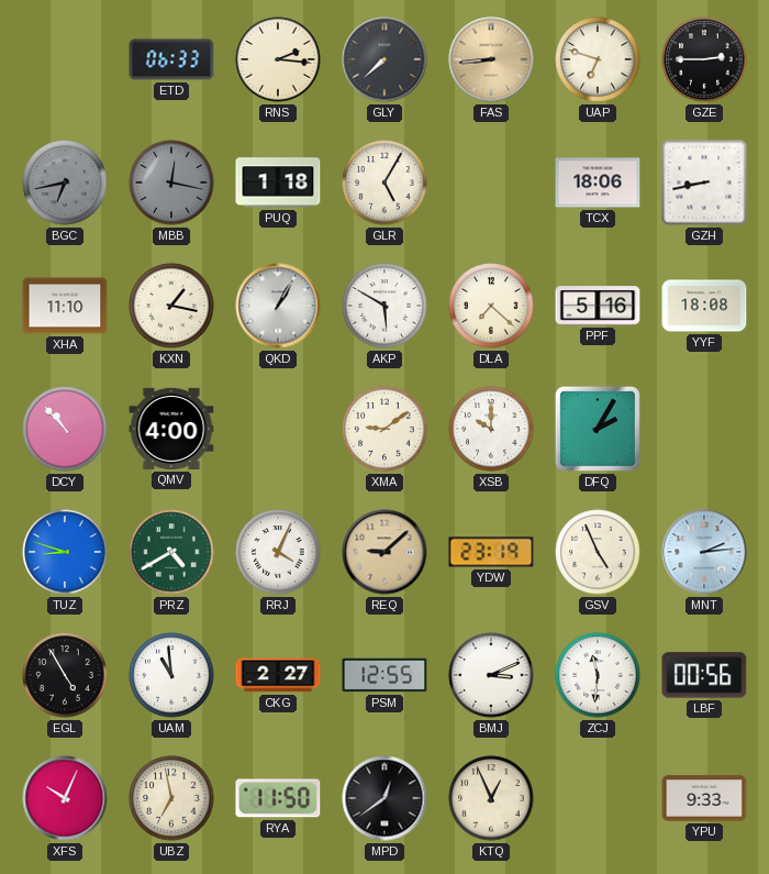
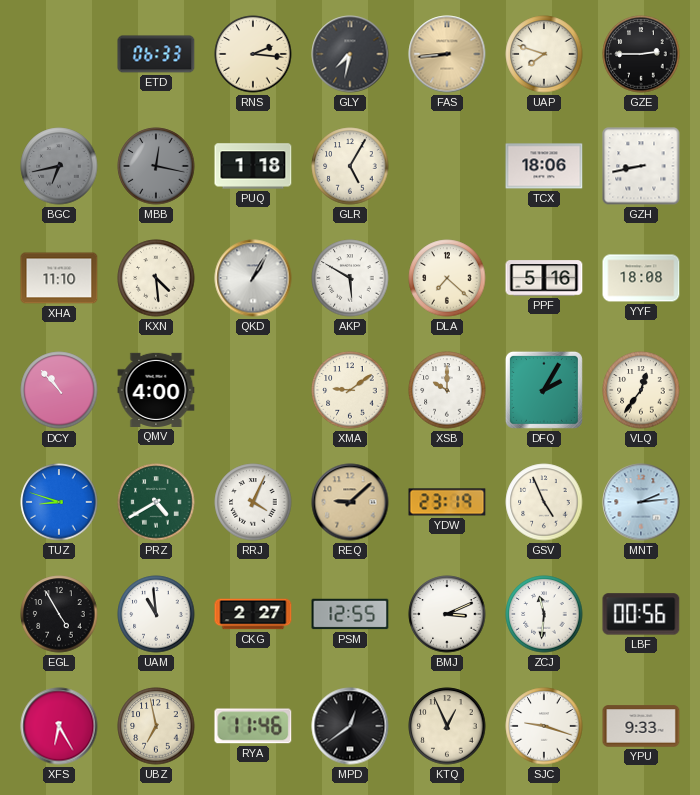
GLY: 7:38 -> 7:32 (350, 54)
UAP: 6:48 -> 7:48 (544, 54)
KXN: 1:17 -> 4:29 (156, 278)
VLQ: none -> 12:36 (641, 390)
XFS: 10:04 -> 6:25 (59, 726)
RYA: 11:50 -> 11:46 (253, 726)
SJC: none -> 9:18 (544, 726)
